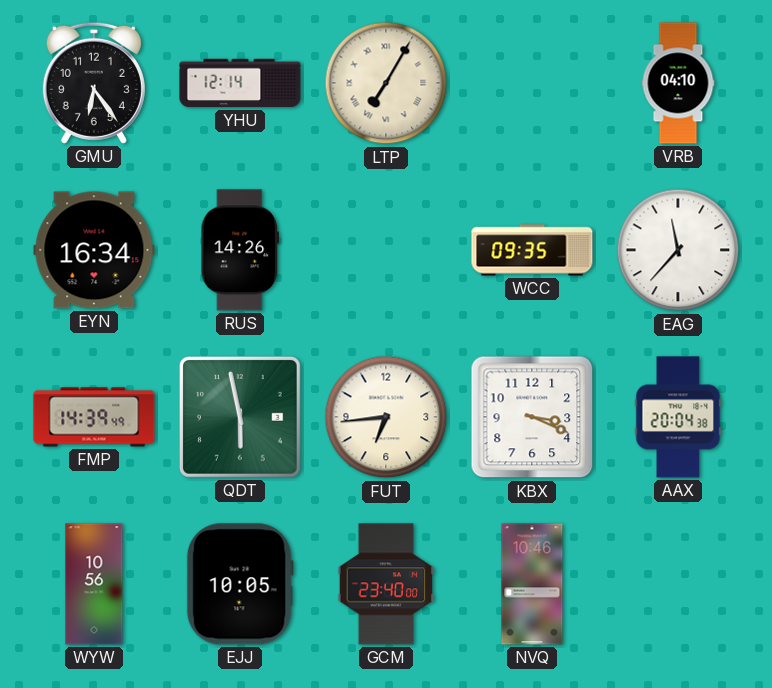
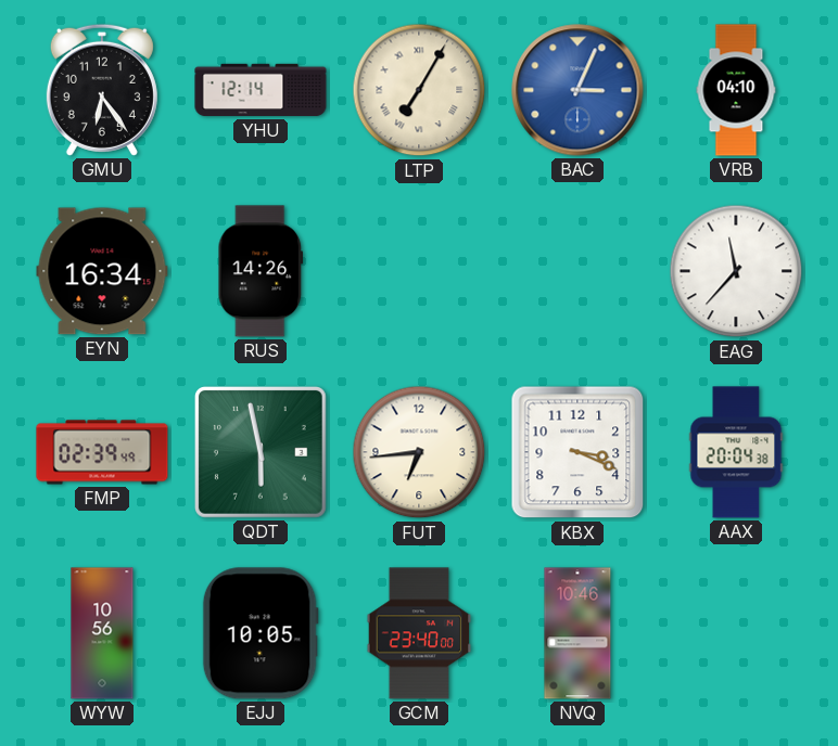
BAC: none -> 3:04 (577, 90)
WCC: 09:35 -> none (532, 250)
FMP: 14:39 -> 02:39 (102, 452)
